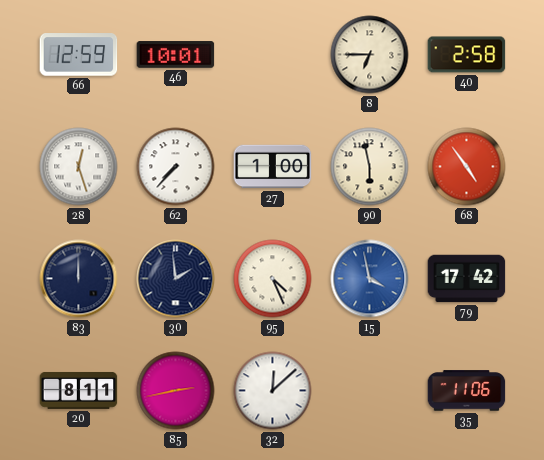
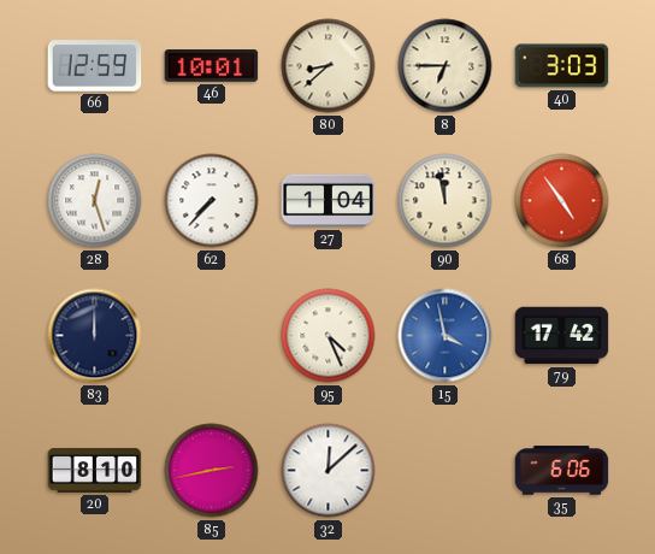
80: none -> 8:38 (329, 66)
40: 2:58 -> 3:03 (562, 66)
27: 1:00 -> 1:04 (329, 201)
90: 5:58 -> 11:58 (445, 201)
30: 1:59 -> none (176, 279)
20: 8:11 -> 8:10 (95, 470)
35: 11:06 -> 6:06 (562, 471)
